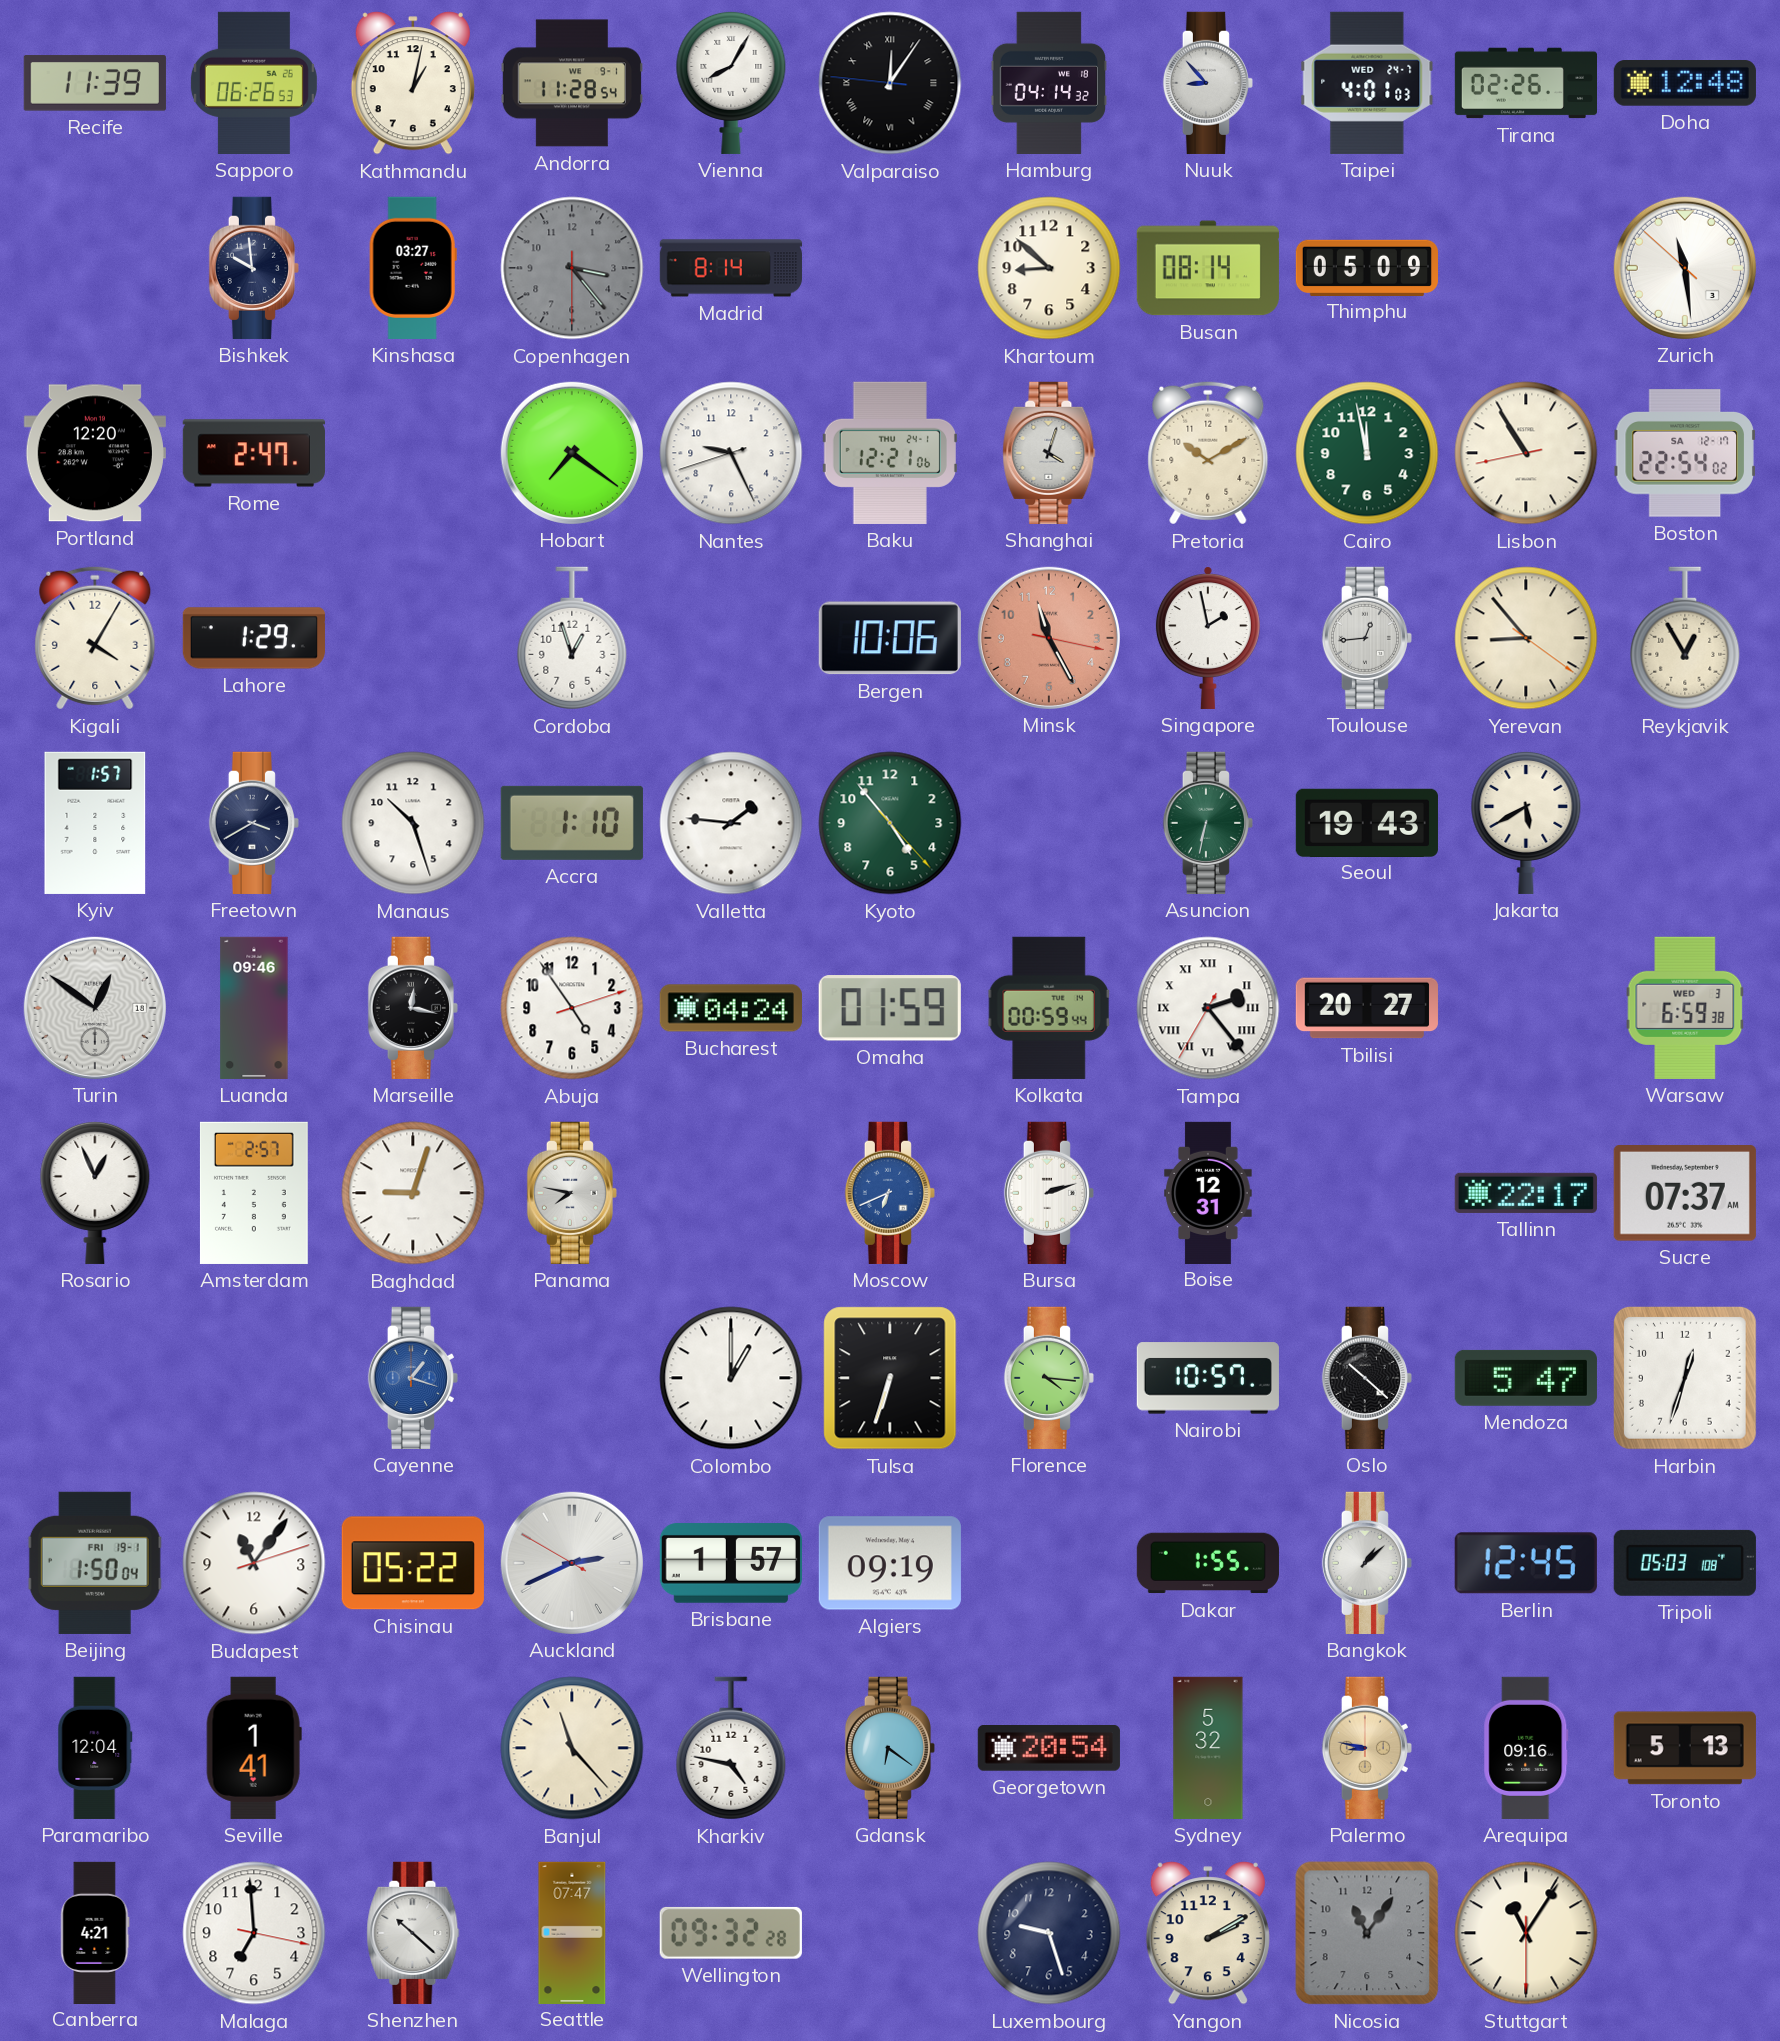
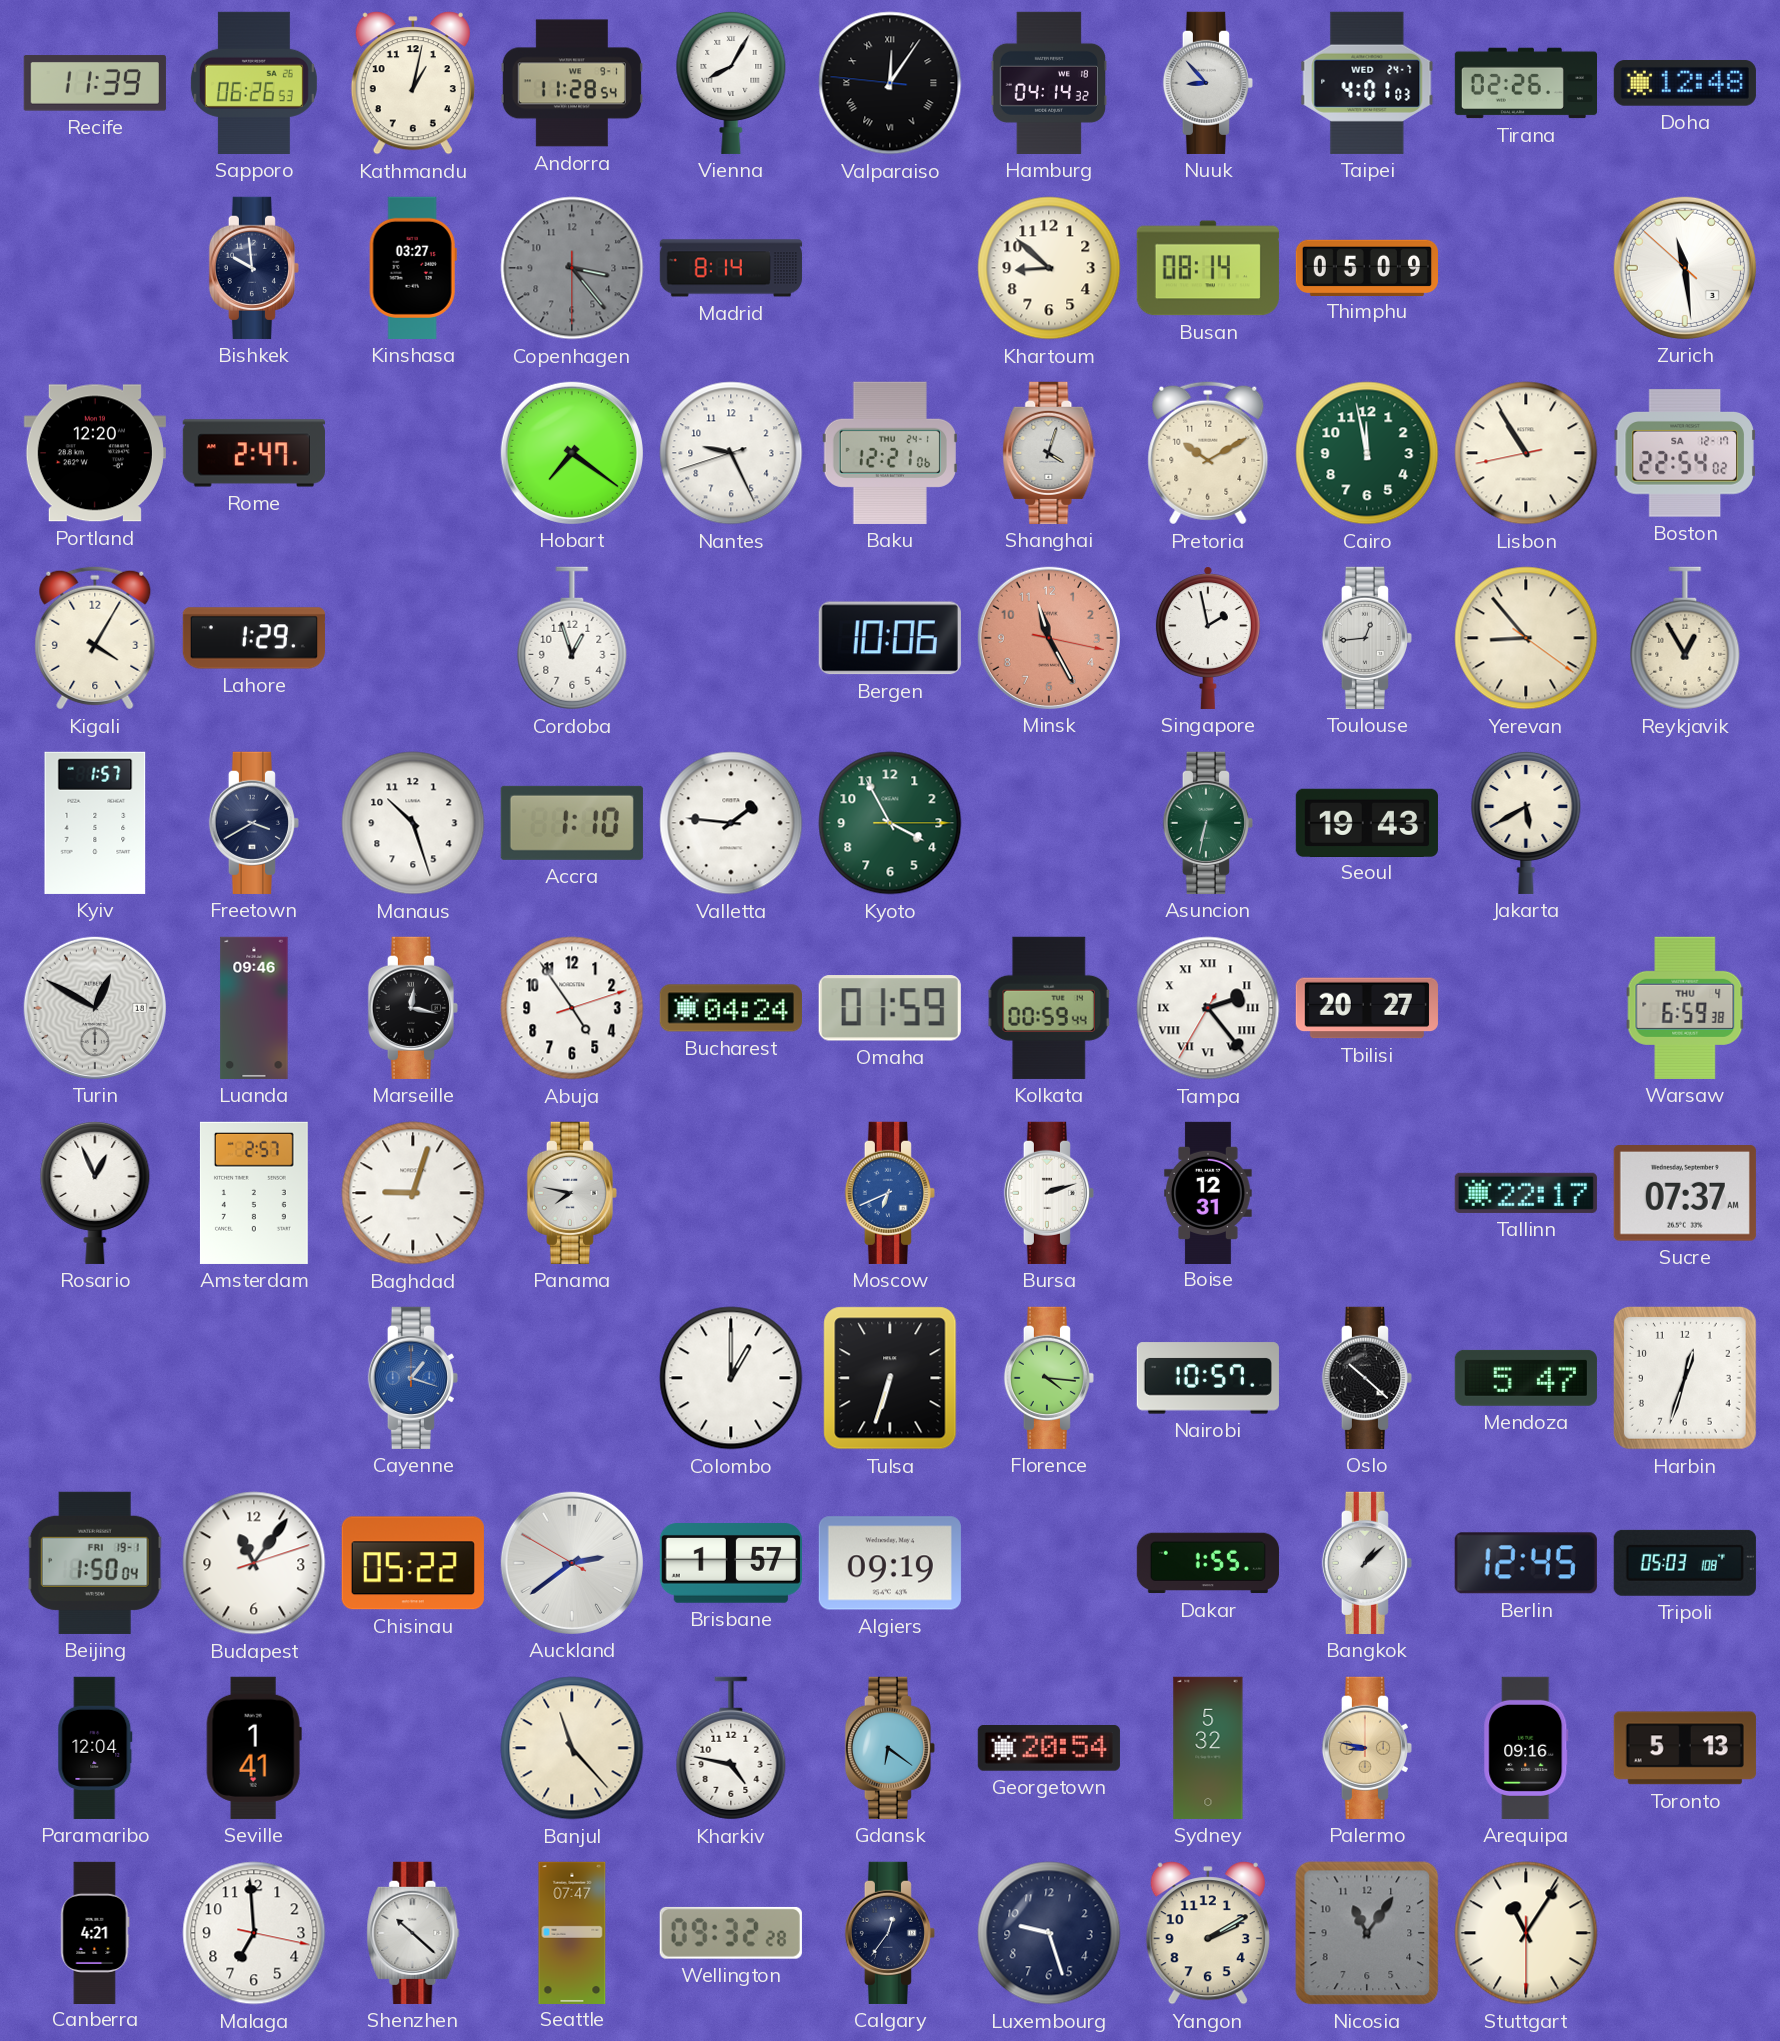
Kyoto: 4:53 -> 3:55 (890, 823)
Turin: 12:51 -> 12:50 (95, 1008)
Warsaw date: WED 3 -> THU 4 (1685, 1008)
Auckland: 2:40 -> 2:38 (572, 1563)
Calgary: none -> 12:36 (890, 1933)
